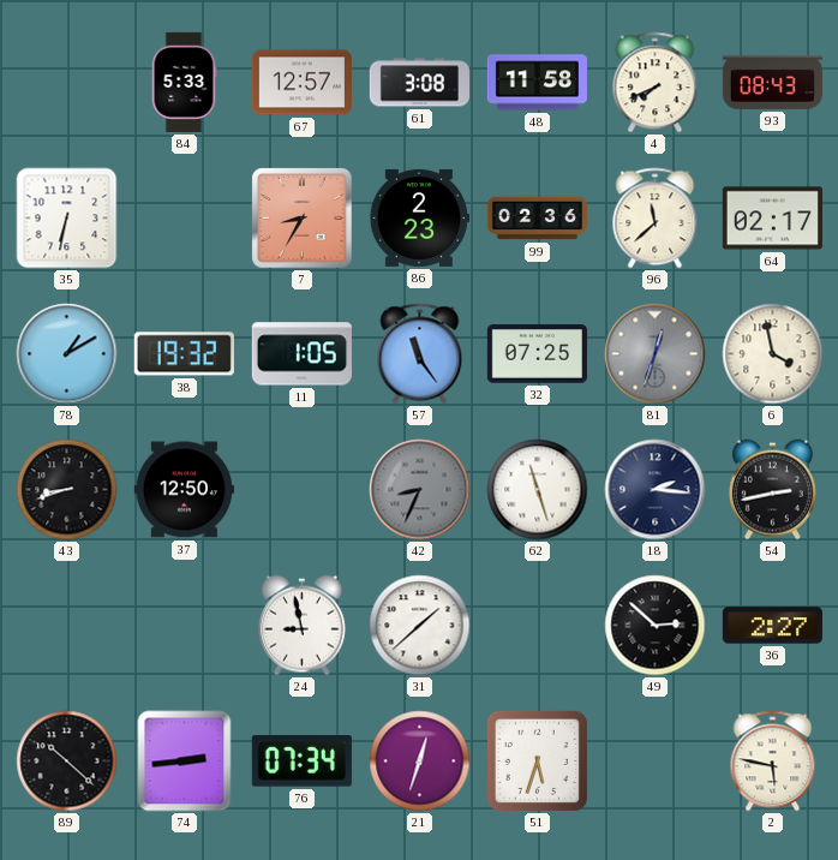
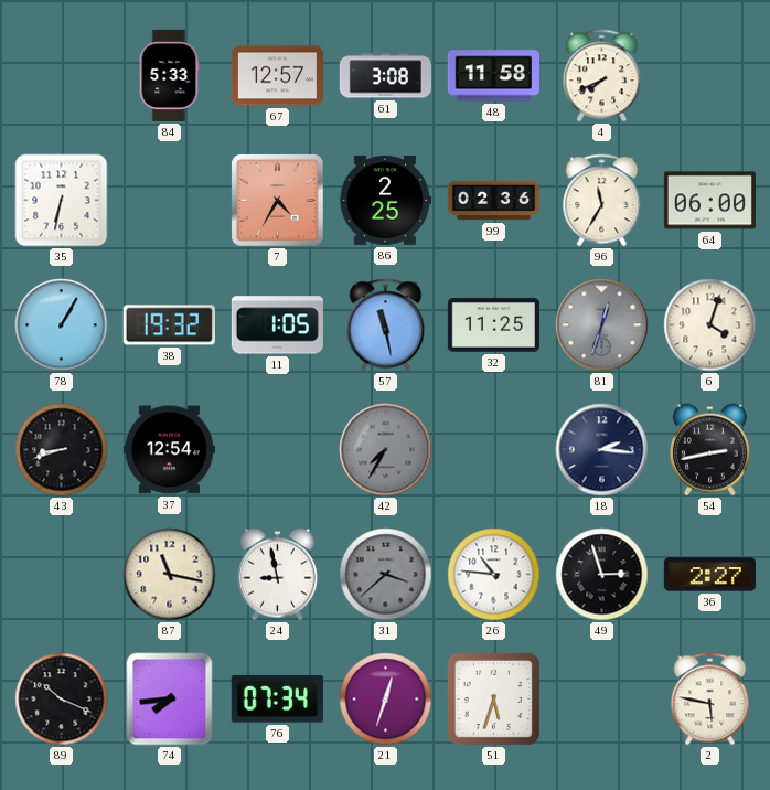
93: 08:43 -> none (772, 82)
7: 8:35 -> 4:35 (278, 201)
86: 2:23 -> 2:25 (385, 200)
96: 11:38 -> 11:35 (602, 201)
64: 02:17 -> 06:00 (709, 201)
78: 1:10 -> 1:05 (62, 325)
57: 11:24 -> 11:28 (386, 325)
32: 07:25 -> 11:25 (493, 325)
6: 3:58 -> 4:03 (710, 325)
37: 12:50 -> 12:54 (169, 450)
42: 8:34 -> 7:35 (386, 450)
62: 11:27 -> none (538, 490)
87: none -> 11:17 (170, 575)
31: 1:38 -> 3:38 (386, 575)
31 dial: white -> grey (386, 575)
26: none -> 10:46 (494, 575)
49: 2:52 -> 2:57 (602, 575)
89: 10:22 -> 10:19 (62, 700)
74: 2:44 -> 7:44 (170, 700)
